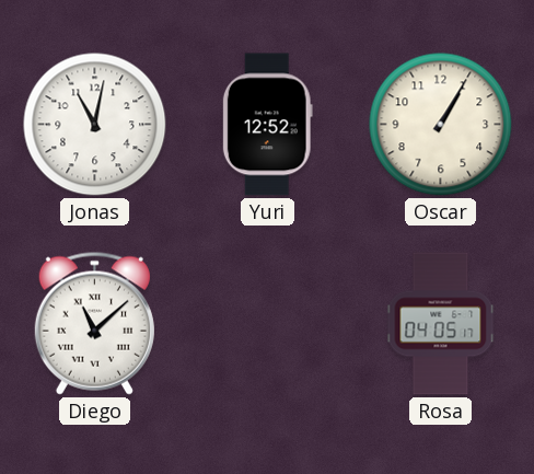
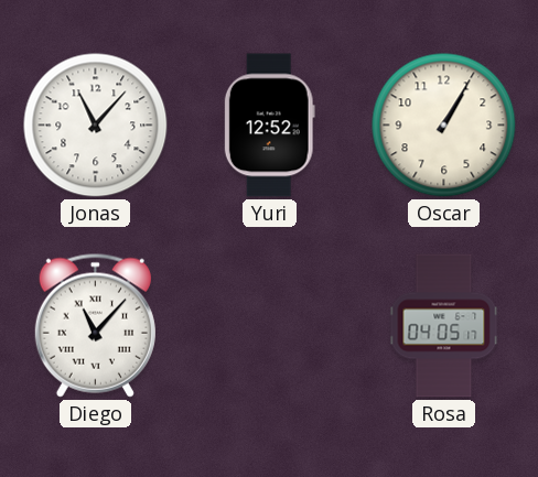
Jonas: 11:02 -> 11:07 (96, 126)
Diego: 11:08 -> 11:07 (95, 325)
